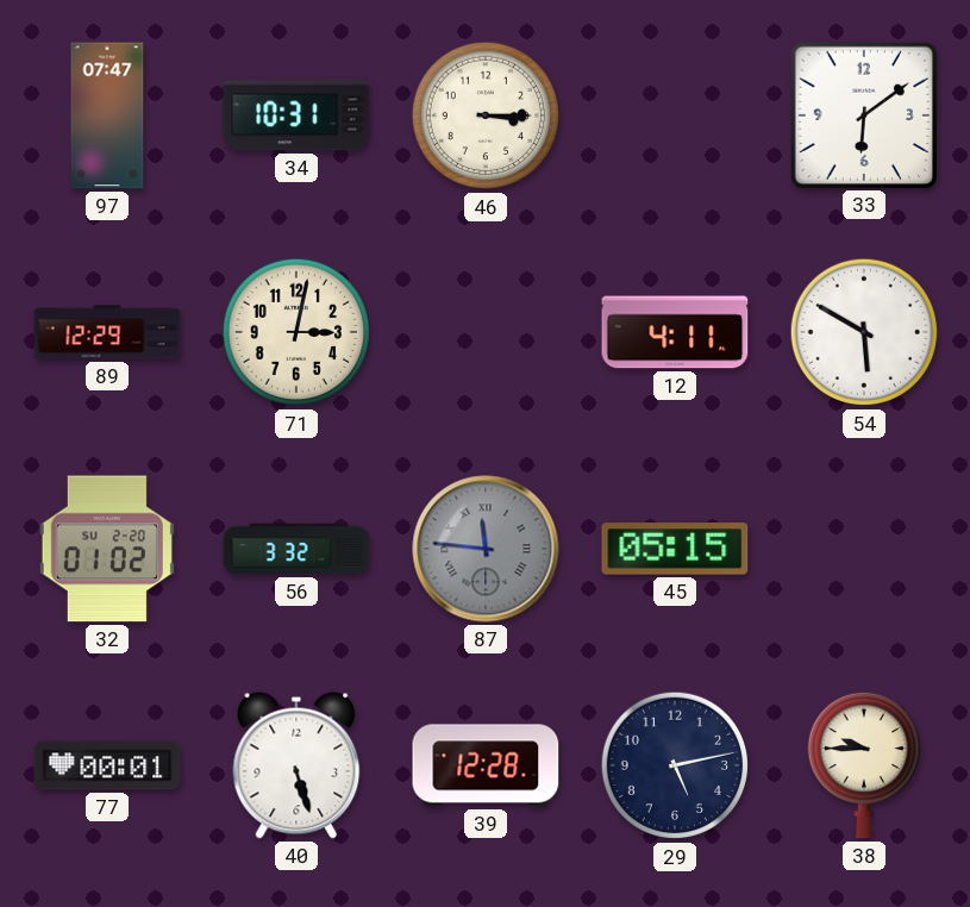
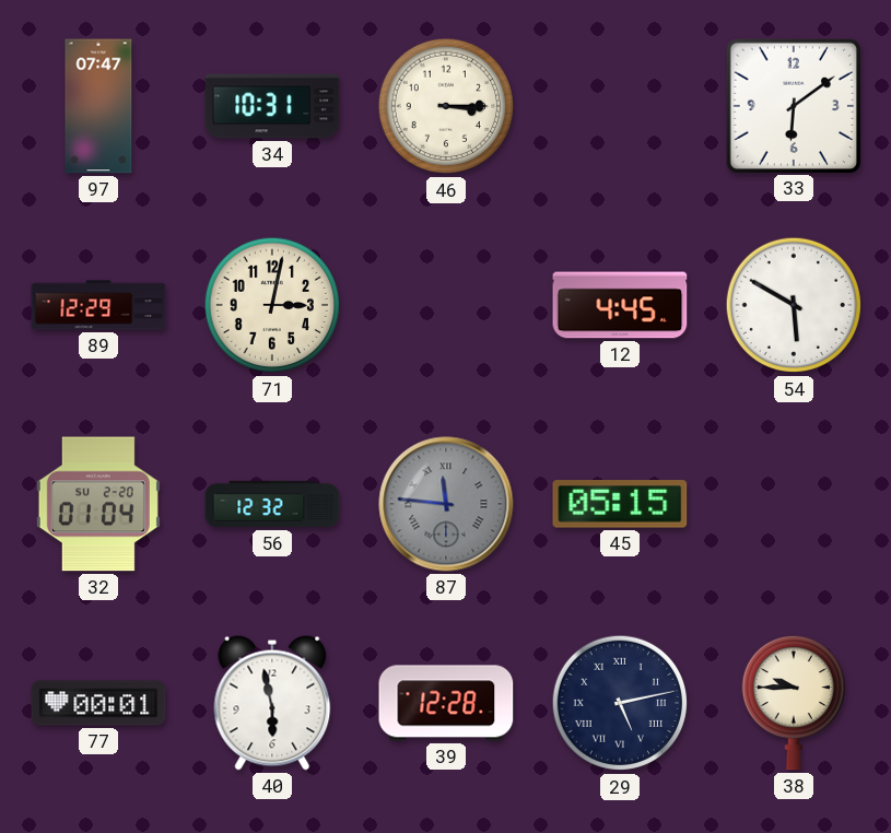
12: 4:11 -> 4:45 (620, 305)
32: 01:02 -> 01:04 (98, 504)
56: 3:32 -> 12:32 (272, 504)
40: 5:27 -> 5:58 (272, 703)
29 numerals: Arabic -> Roman (619, 703)
